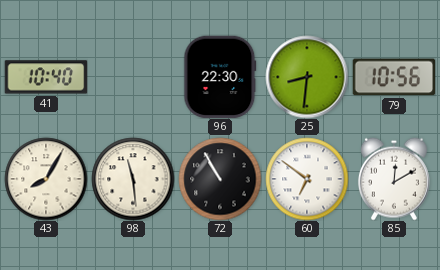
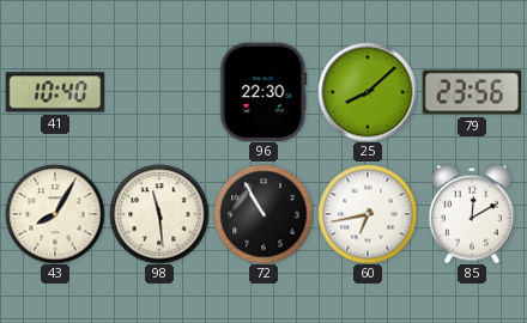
25: 8:31 -> 8:08 (368, 92)
79: 10:56 -> 23:56 (472, 92)
60: 6:51 -> 6:43 (368, 214)
